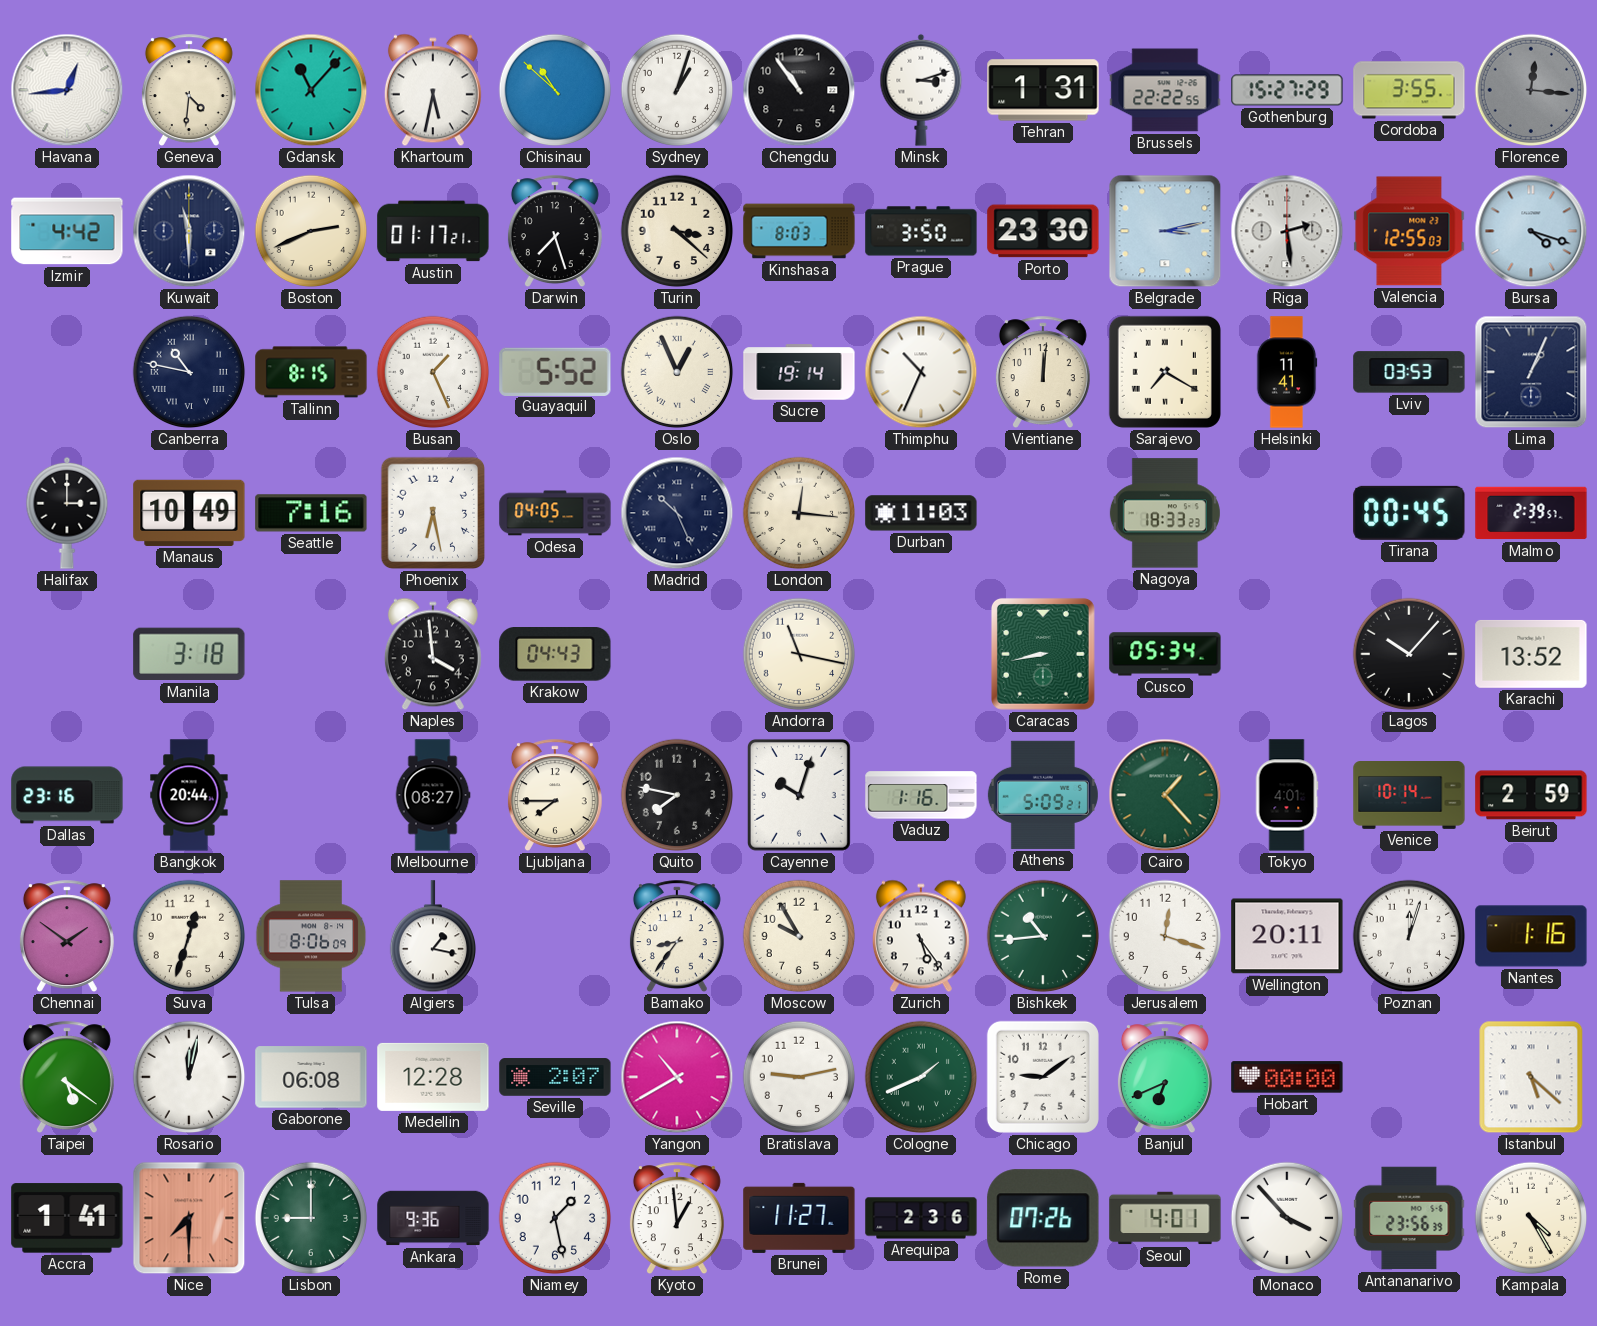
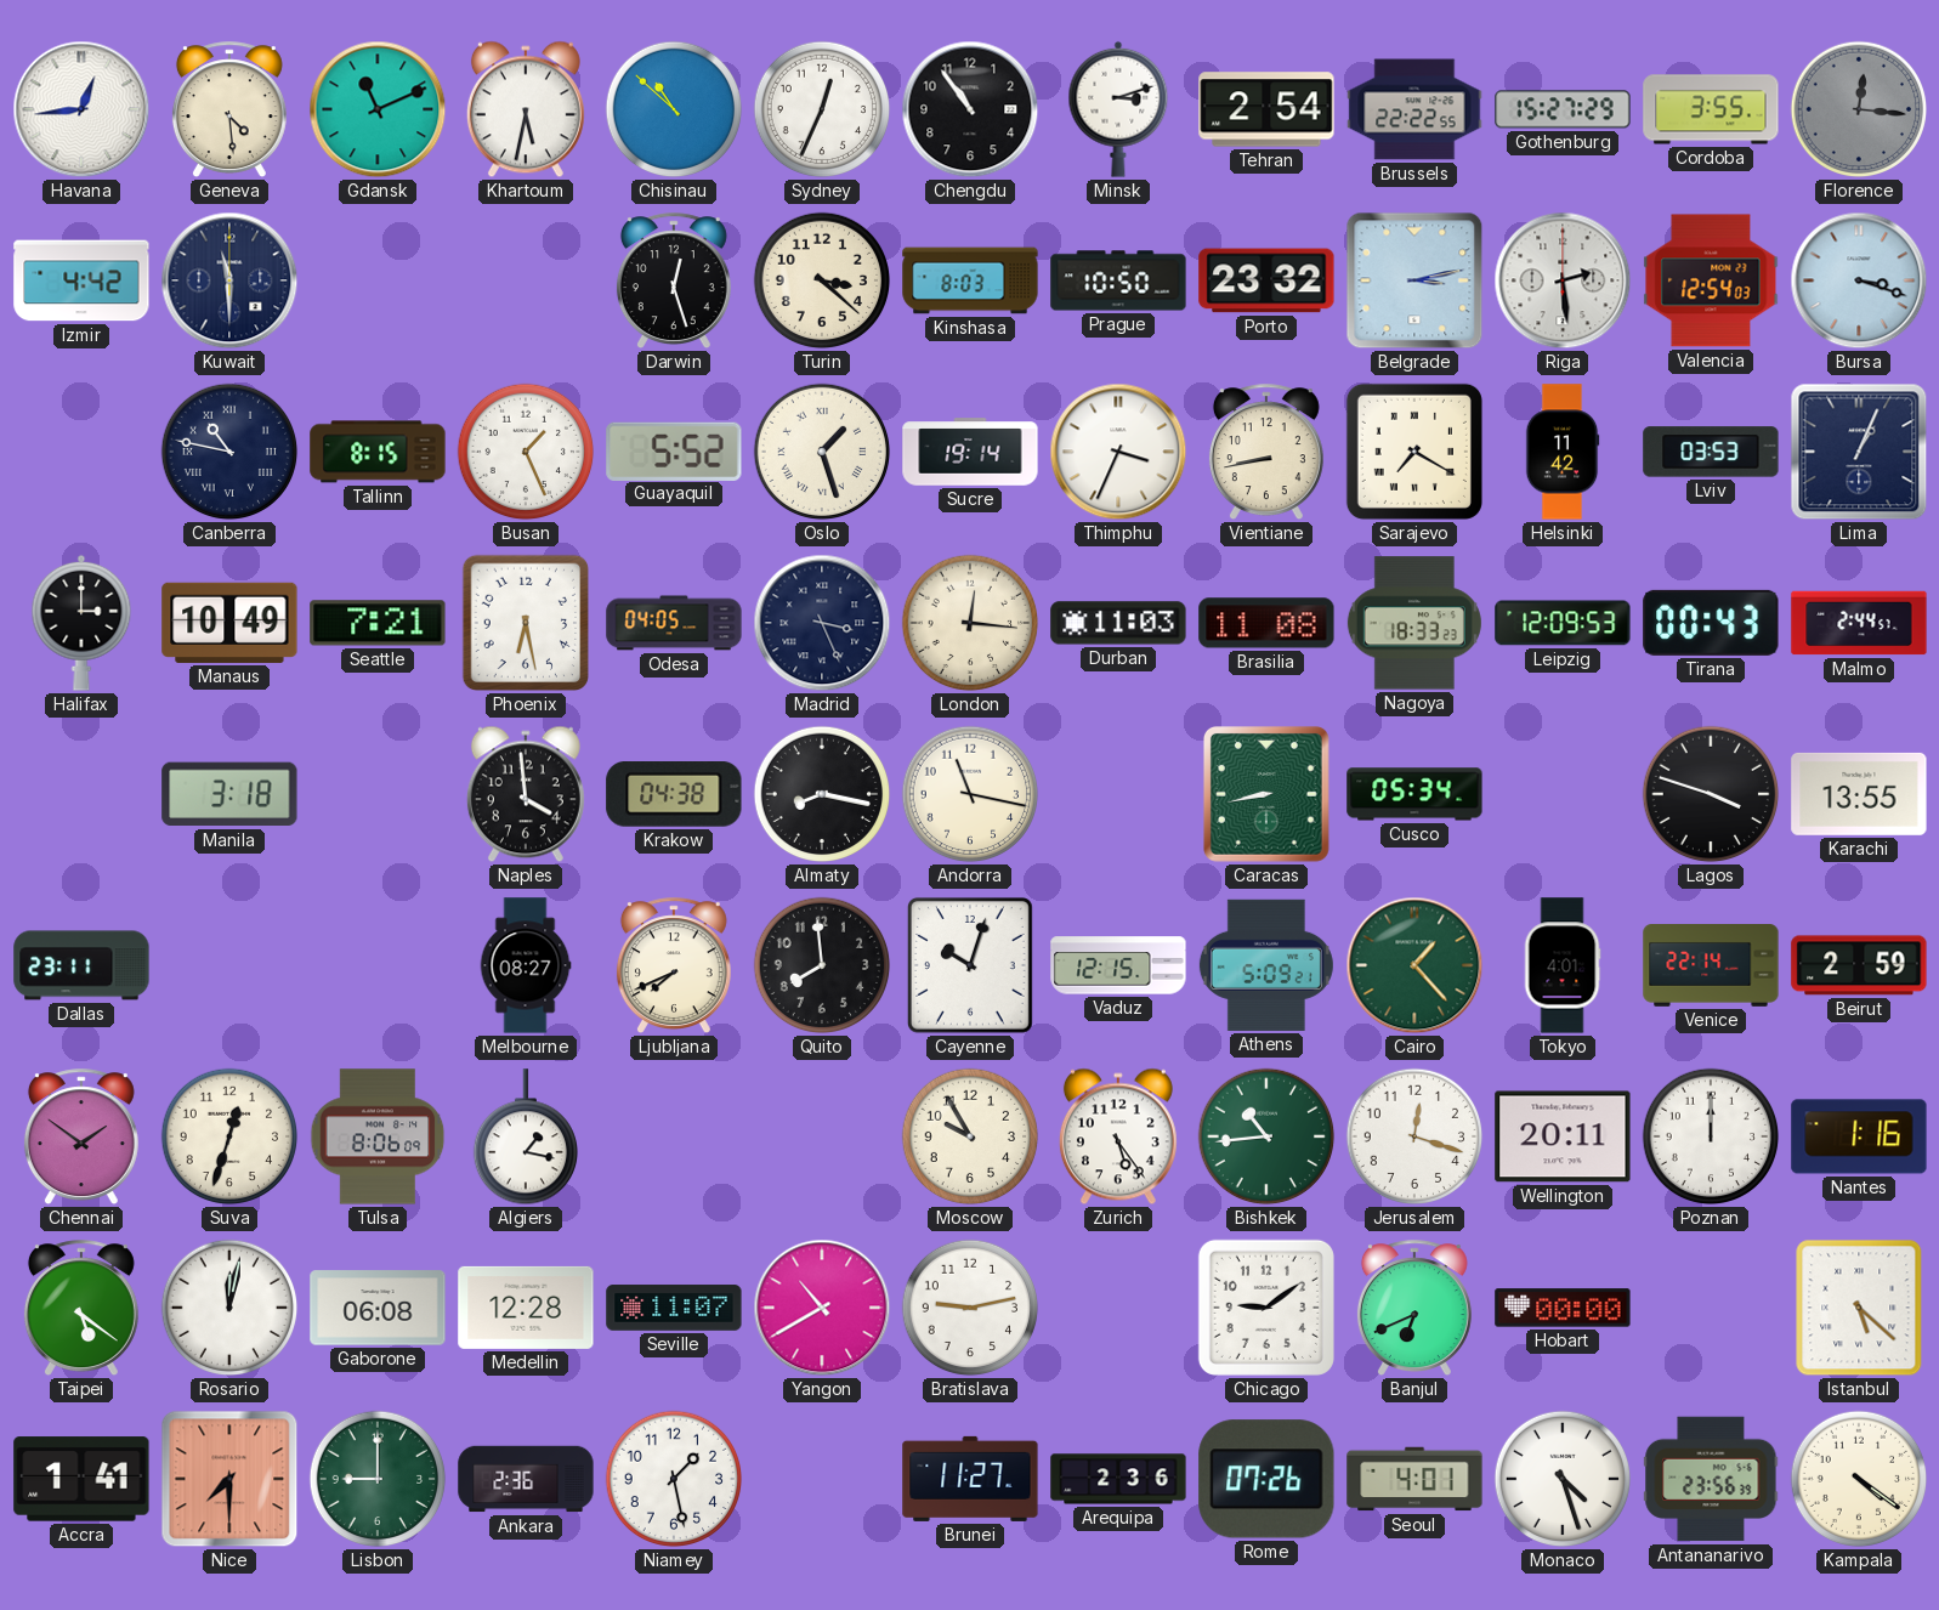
Geneva: 4:31 -> 4:29 (229, 110)
Gdansk: 11:07 -> 11:11 (378, 109)
Sydney: 1:03 -> 12:34 (822, 109)
Tehran: 1:31 -> 2:54 (1266, 109)
Boston: 2:41 -> none (311, 231)
Austin: 01:17 -> none (433, 231)
Darwin: 7:27 -> 12:27 (674, 282)
Prague: 3:50 -> 10:50 (1118, 280)
Porto: 23:30 -> 23:32 (1266, 280)
Valencia: 12:55 -> 12:54 (1711, 280)
Bursa: 4:18 -> 3:18 (1859, 280)
Oslo: 12:56 -> 1:27 (822, 452)
Thimphu: 10:34 -> 3:34 (1118, 452)
Vientiane: 12:01 -> 8:43 (1266, 453)
Helsinki: 11:41 -> 11:42 (1563, 452)
Seattle: 7:16 -> 7:21 (378, 623)
Madrid: 10:26 -> 3:26 (822, 623)
Brasilia: none -> 11:08 (1266, 623)
Leipzig: none -> 12:09 (1563, 623)
Tirana: 00:45 -> 00:43 (1711, 623)
Malmo: 2:39 -> 2:44 (1859, 623)
Krakow: 04:43 -> 04:38 (674, 795)
Almaty: none -> 8:17 (822, 794)
Lagos: 10:07 -> 3:48 (1711, 794)
Karachi: 13:52 -> 13:55 (1859, 794)
Dallas: 23:16 -> 23:11 (81, 965)
Bangkok: 20:44 -> none (189, 795)
Ljubljana: 7:45 -> 7:41 (674, 966)
Quito: 7:47 -> 7:59 (822, 965)
Vaduz: 1:16 -> 12:15 (1118, 965)
Venice: 10:14 -> 22:14 (1711, 966)
Bamako: 8:36 -> none (677, 937)
Poznan: 12:03 -> 12:00 (1711, 1136)
Seville: 2:07 -> 11:07 (674, 1308)
Cologne: 1:41 -> none (921, 1077)
Ankara: 9:36 -> 2:36 (526, 1479)
Kyoto: 12:59 -> none (677, 1219)
Monaco: 3:53 -> 4:27 (1563, 1479)
Kampala: 4:25 -> 4:21 (1859, 1479)
